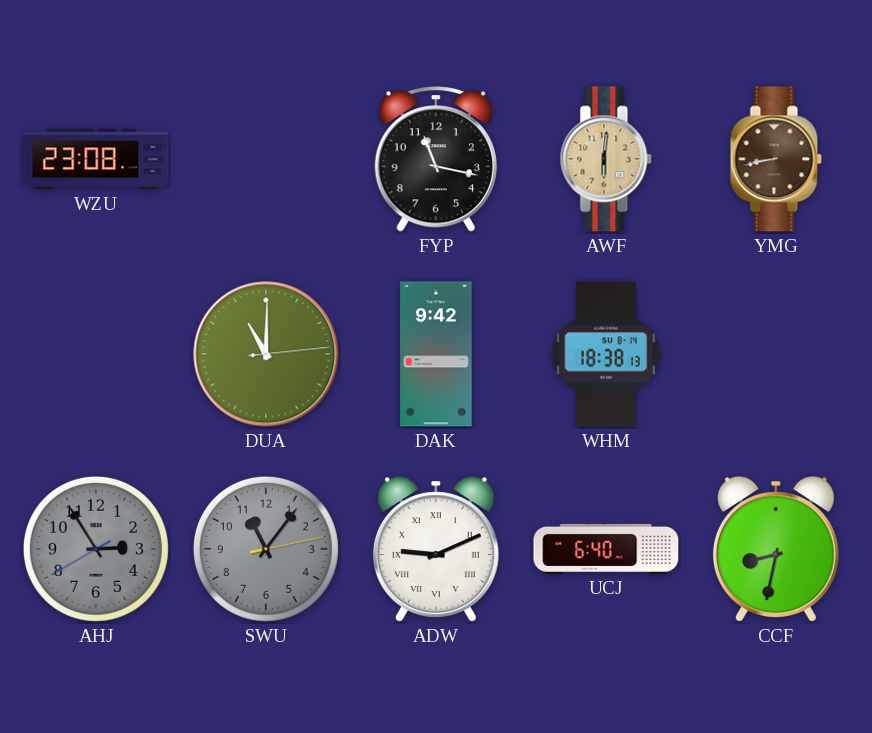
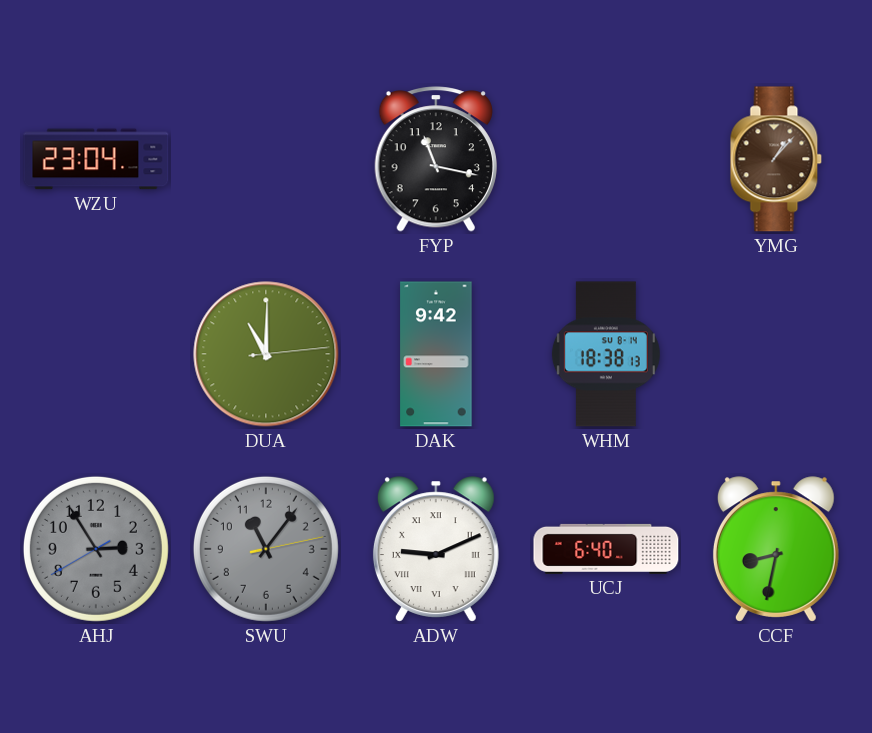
WZU: 23:08 -> 23:04 (96, 159)
AWF: 6:01 -> none (606, 159)
YMG: 8:43 -> 1:07 (776, 159)
